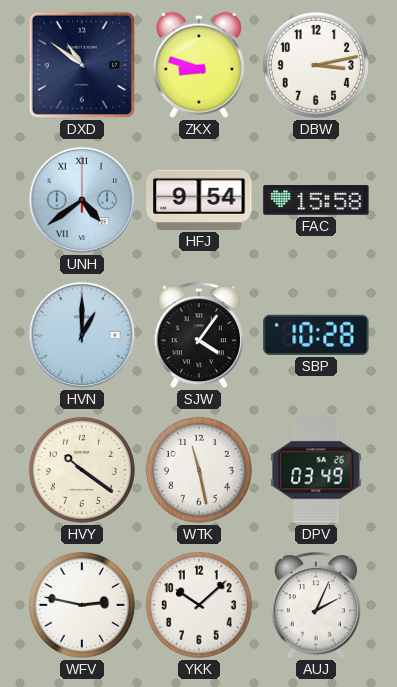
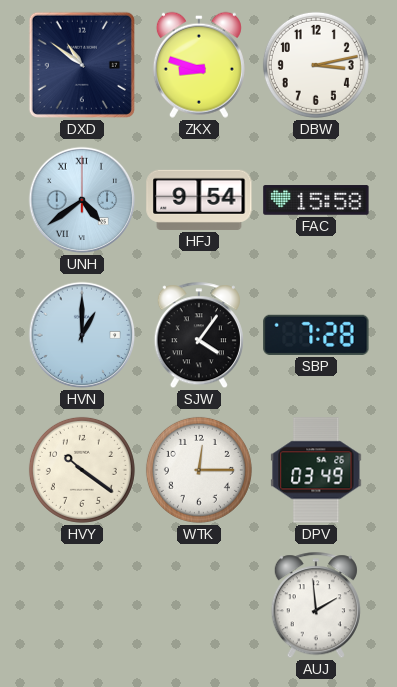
SBP: 10:28 -> 7:28 (316, 335)
WTK: 11:28 -> 12:15 (199, 470)
WFV: 2:47 -> none (82, 605)
YKK: 10:08 -> none (199, 605)
AUJ: 2:04 -> 1:59 (316, 606)
